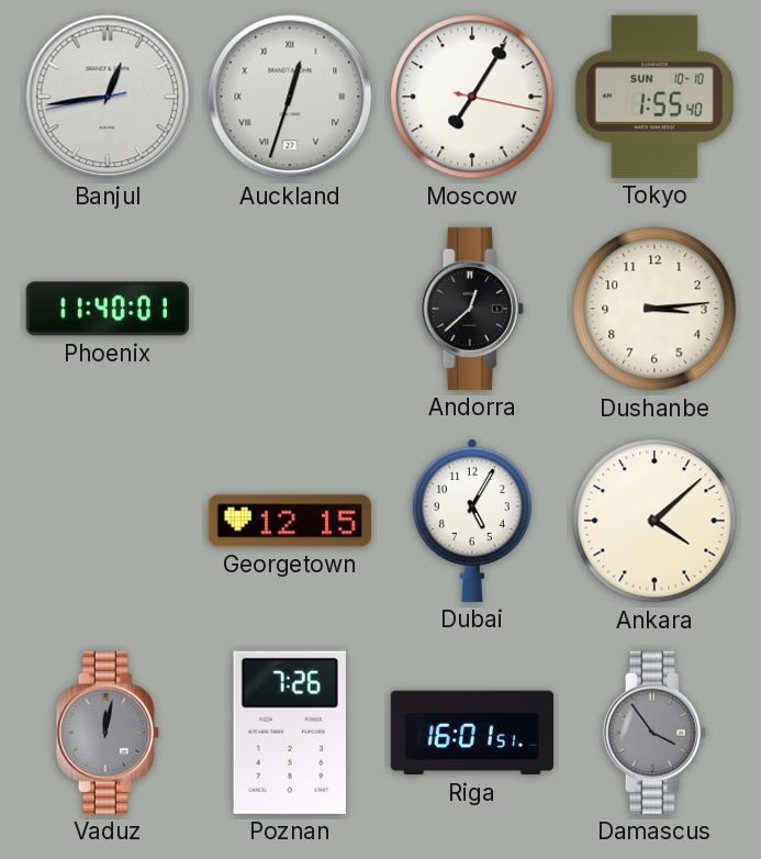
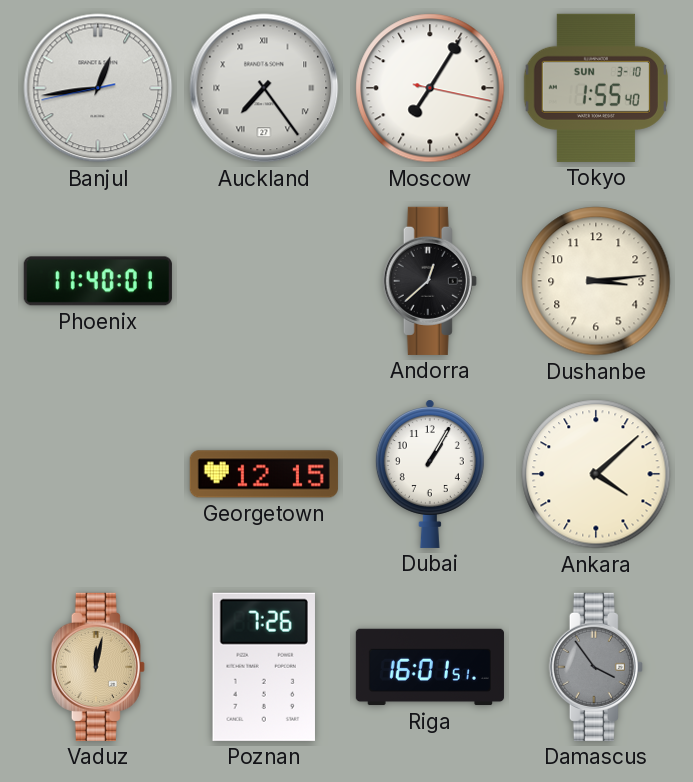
Auckland: 12:33 -> 7:24 (264, 88)
Tokyo date: SUN 10-10 -> SUN 3-10 (596, 88)
Dubai: 5:05 -> 1:05 (430, 474)
Vaduz dial: grey -> champagne (98, 667)
